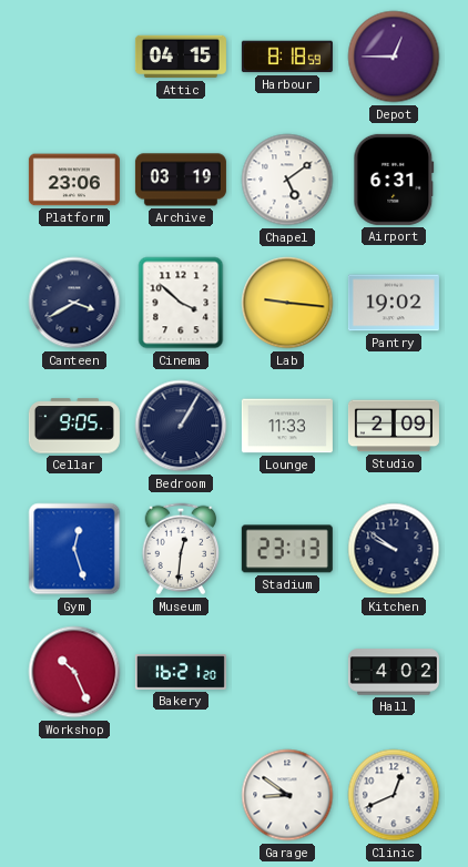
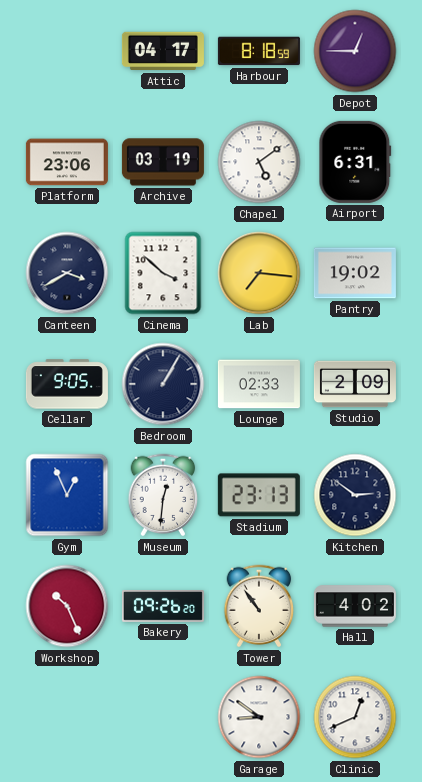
Attic: 04:15 -> 04:17 (163, 51)
Lab: 9:16 -> 7:16 (259, 273)
Lounge: 11:33 -> 02:33 (259, 384)
Gym: 12:27 -> 12:56 (67, 495)
Kitchen: 9:51 -> 2:51 (355, 495)
Bakery: 16:21 -> 09:26 (163, 606)
Tower: none -> 10:54 (259, 606)
